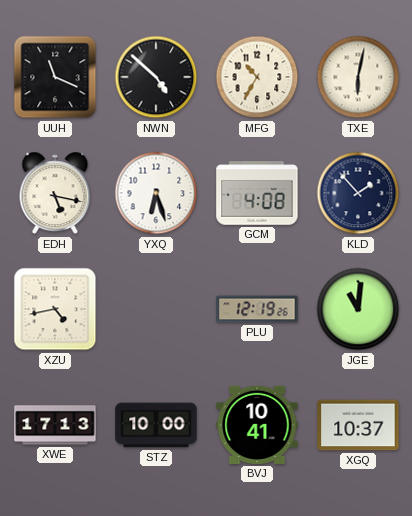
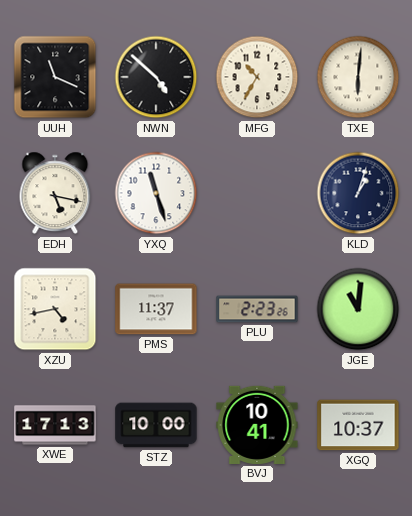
TXE: 6:02 -> 6:01 (358, 77)
YXQ: 6:27 -> 11:27 (156, 193)
GCM: 4:08 -> none (257, 193)
KLD: 1:53 -> 1:03 (358, 193)
PMS: none -> 11:37 (156, 309)
PLU: 12:19 -> 2:23 (257, 309)
